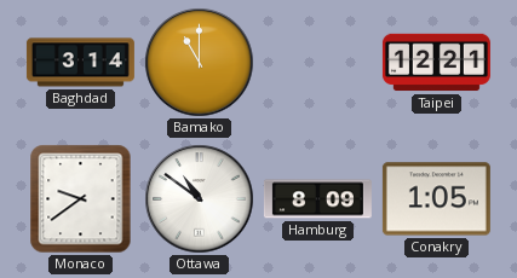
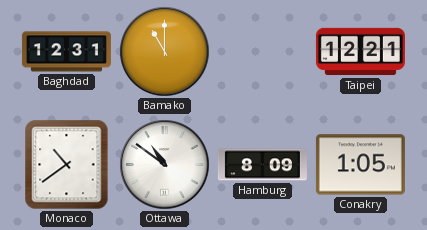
Baghdad: 3:14 -> 12:31 (66, 52)
Monaco: 9:39 -> 10:39 (67, 165)
